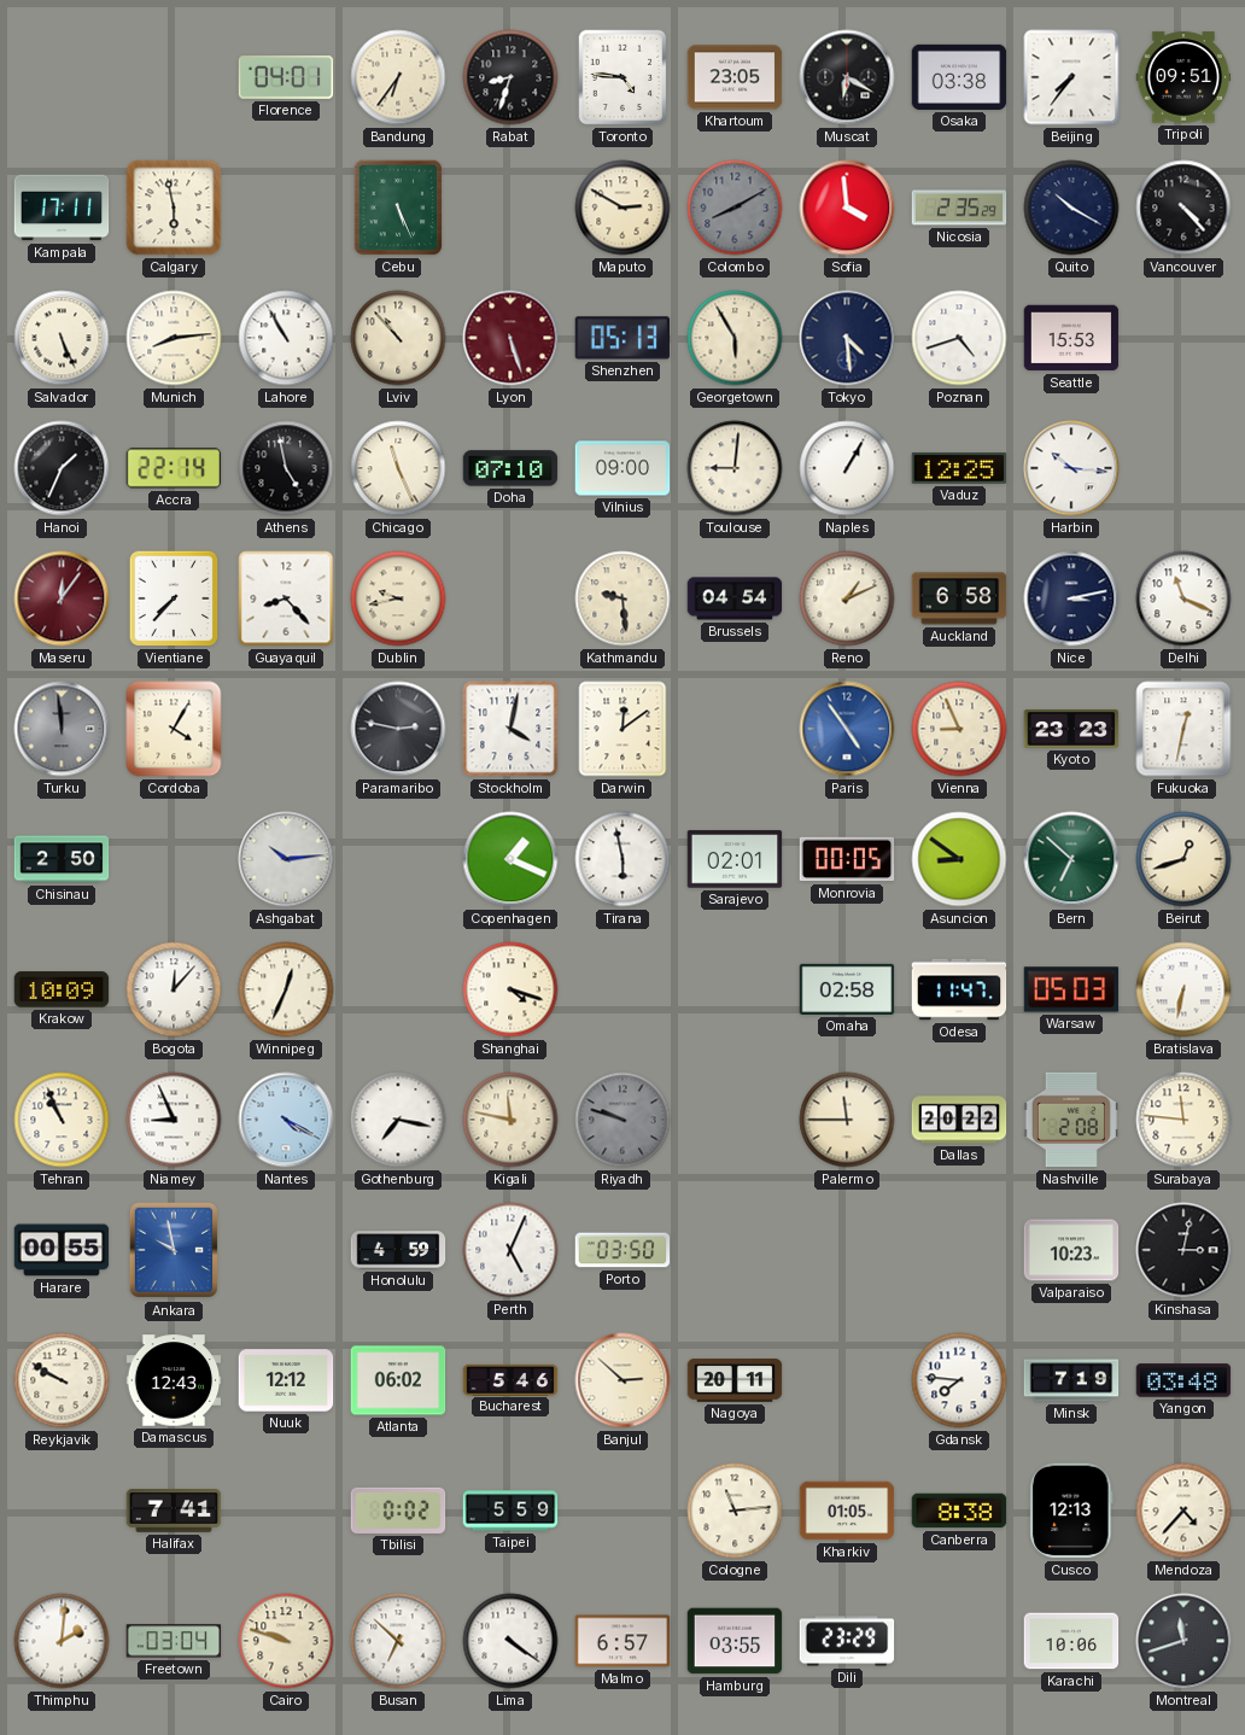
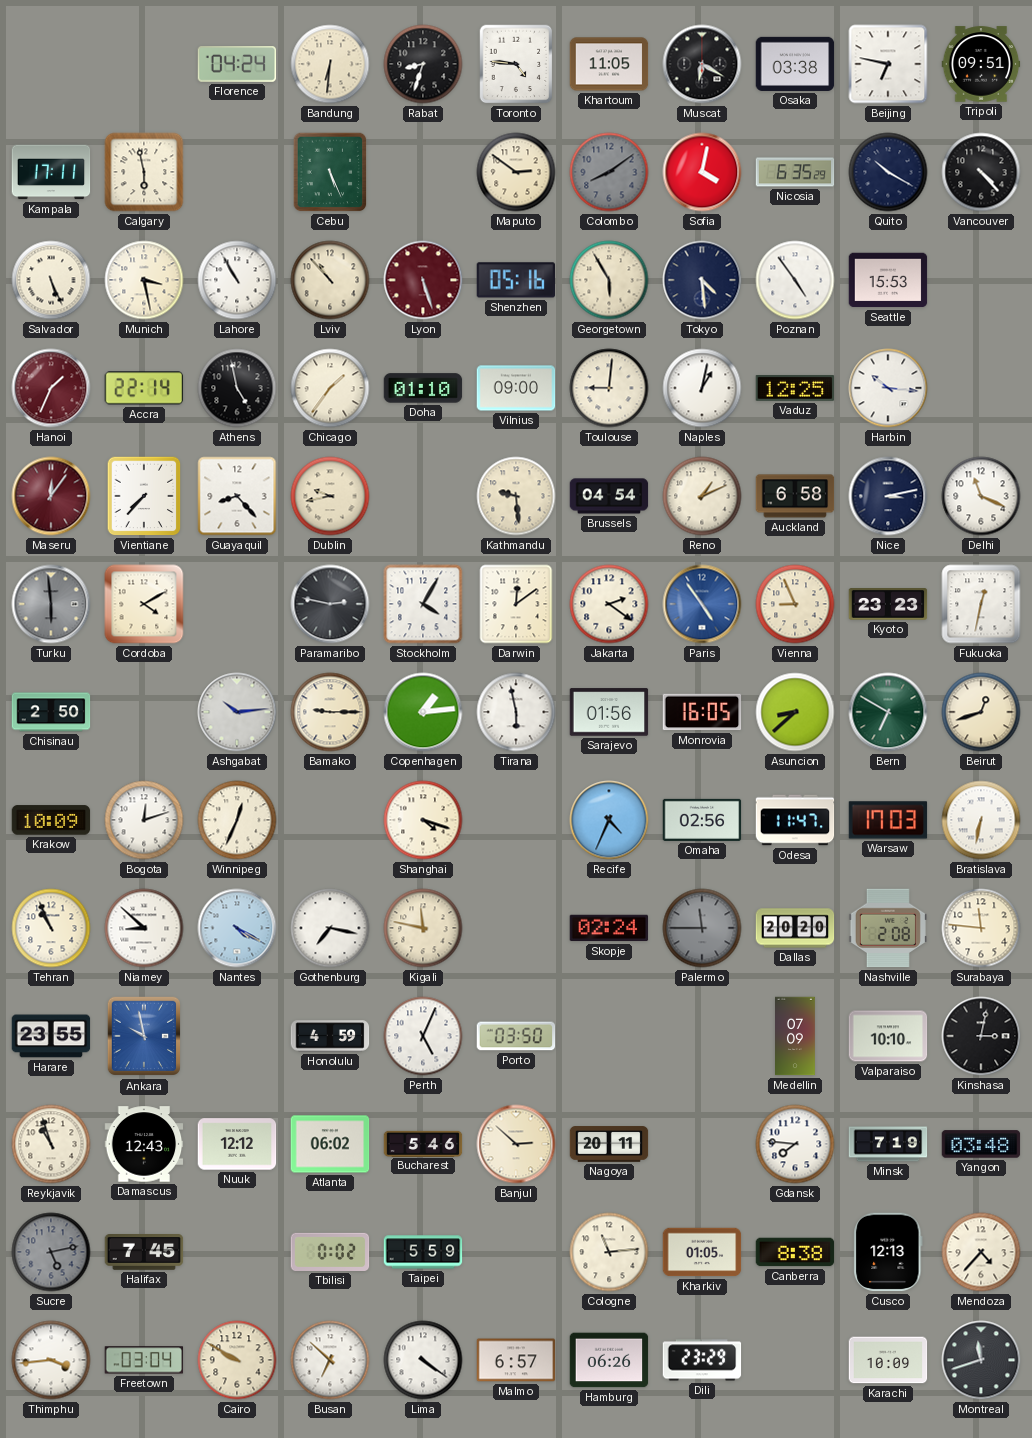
Florence: 04:01 -> 04:24 (237, 64)
Bandung: 6:36 -> 6:31 (330, 64)
Khartoum: 23:05 -> 11:05 (609, 64)
Beijing: 7:36 -> 6:47 (888, 64)
Maputo: 2:50 -> 2:51 (516, 172)
Colombo: 8:10 -> 8:09 (609, 172)
Sofia: 3:59 -> 4:02 (702, 172)
Nicosia: 2:35 -> 6:35 (795, 172)
Munich: 8:14 -> 3:28 (144, 280)
Shenzhen: 05:13 -> 05:16 (516, 280)
Poznan: 4:42 -> 4:54 (795, 280)
Hanoi dial: black -> burgundy (51, 388)
Chicago: 11:26 -> 1:36 (330, 388)
Doha: 07:10 -> 01:10 (423, 388)
Naples: 1:05 -> 1:02 (702, 388)
Turku: 11:59 -> 5:59 (51, 604)
Cordoba: 4:05 -> 4:10 (144, 604)
Stockholm: 4:02 -> 4:05 (423, 604)
Jakarta: none -> 2:21 (609, 604)
Bamako: none -> 9:15 (330, 712)
Copenhagen: 1:19 -> 1:14 (423, 712)
Sarajevo: 02:01 -> 01:56 (609, 712)
Monrovia: 00:05 -> 16:05 (702, 712)
Asuncion: 8:51 -> 8:38 (795, 712)
Bern: 6:52 -> 6:50 (888, 712)
Bogota: 12:07 -> 12:12 (144, 820)
Recife: none -> 4:34 (609, 820)
Omaha: 02:58 -> 02:56 (702, 820)
Warsaw: 05:03 -> 17:03 (888, 820)
Niamey: 8:56 -> 8:52 (144, 928)
Riyadh: 9:48 -> none (622, 1120)
Skopje: none -> 02:24 (609, 928)
Palermo dial: cream -> grey (702, 928)
Dallas: 20:22 -> 20:20 (795, 928)
Harare: 00:55 -> 23:55 (51, 1036)
Medellin: none -> 07:09 (796, 1036)
Valparaiso: 10:23 -> 10:10 (888, 1036)
Reykjavik: 9:50 -> 10:57 (51, 1144)
Sucre: none -> 5:13 (51, 1252)
Halifax: 7:41 -> 7:45 (144, 1253)
Thimphu: 2:01 -> 3:44 (51, 1360)
Cairo: 9:48 -> 9:50 (237, 1360)
Hamburg: 03:55 -> 06:26 (609, 1360)
Karachi: 10:06 -> 10:09 (888, 1360)
